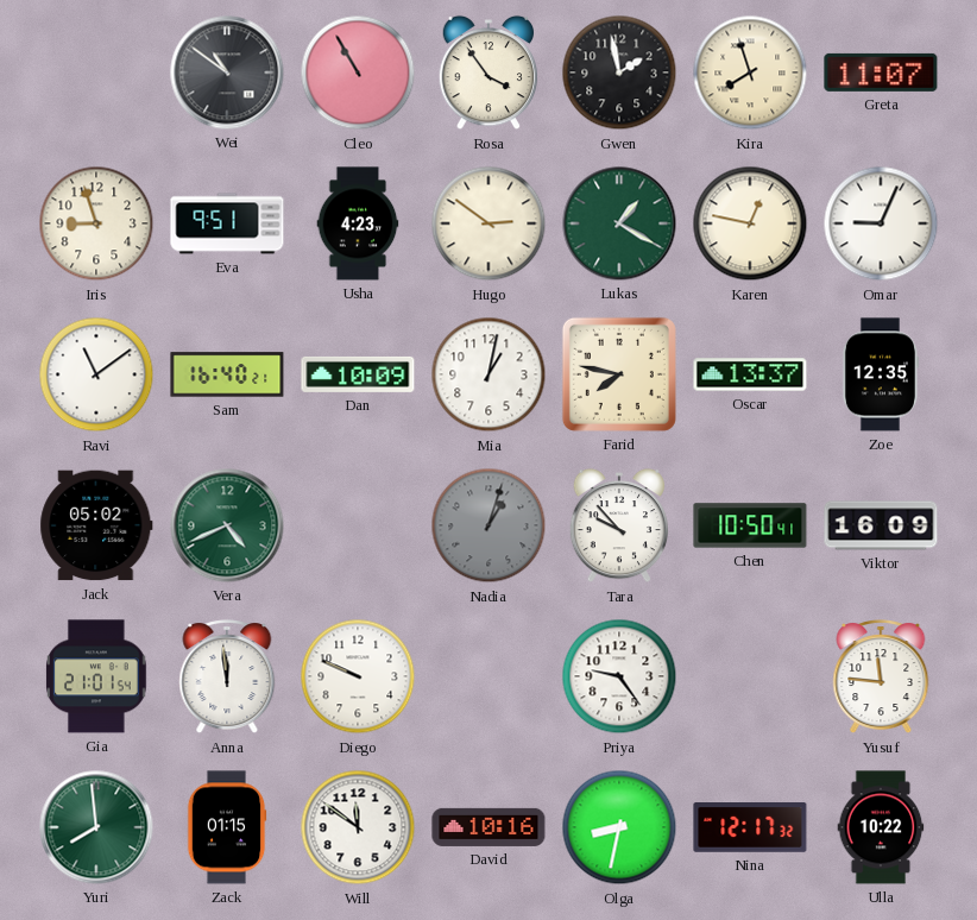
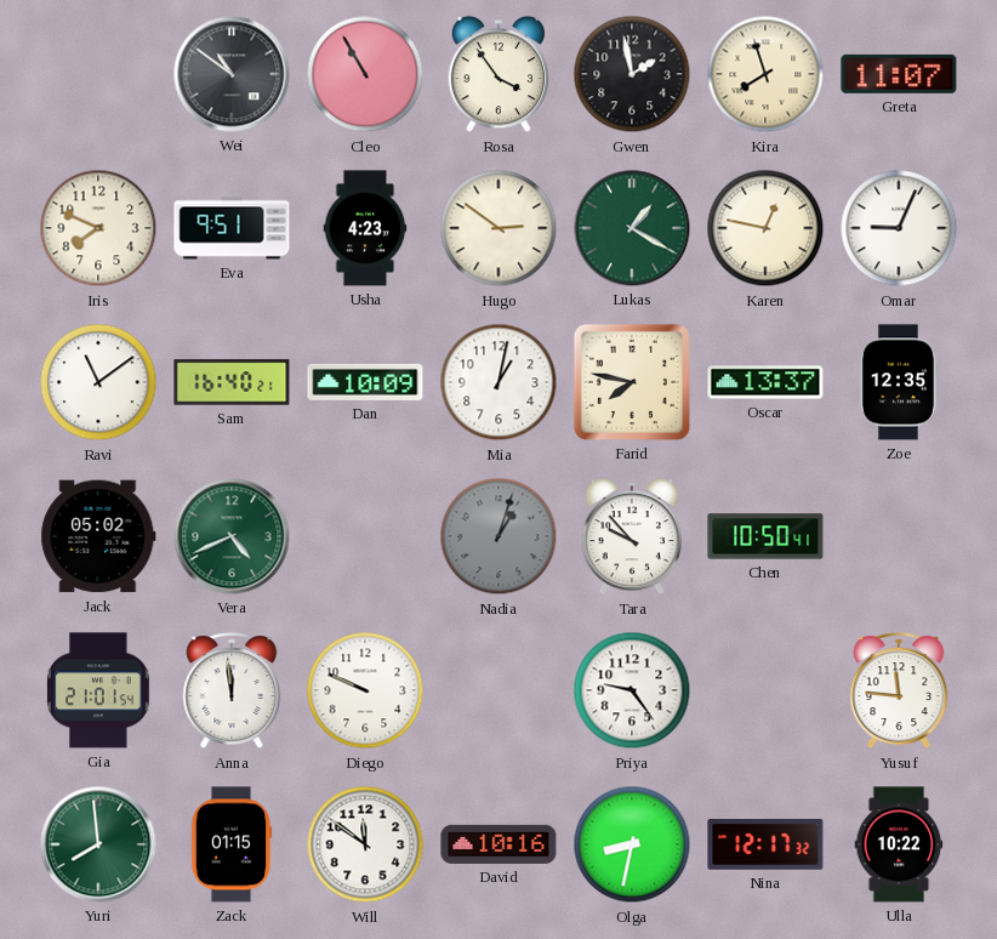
Iris: 8:57 -> 7:49 (98, 228)
Viktor: 16:09 -> none (881, 525)
